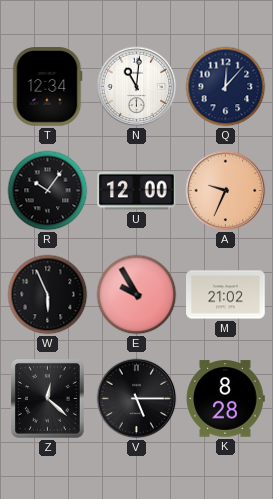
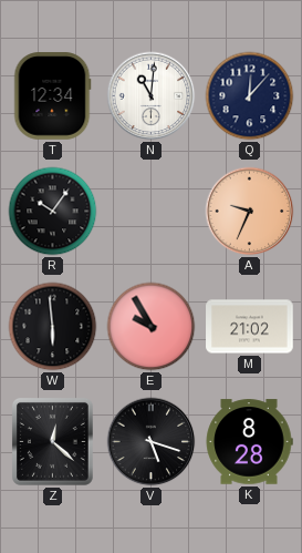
U: 12:00 -> none (137, 191)
W: 5:56 -> 5:59 (53, 327)
V: 5:15 -> 5:18 (152, 442)
